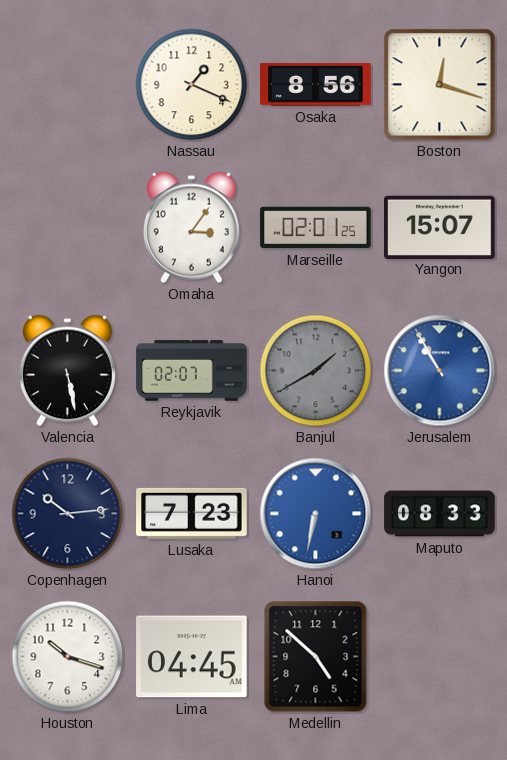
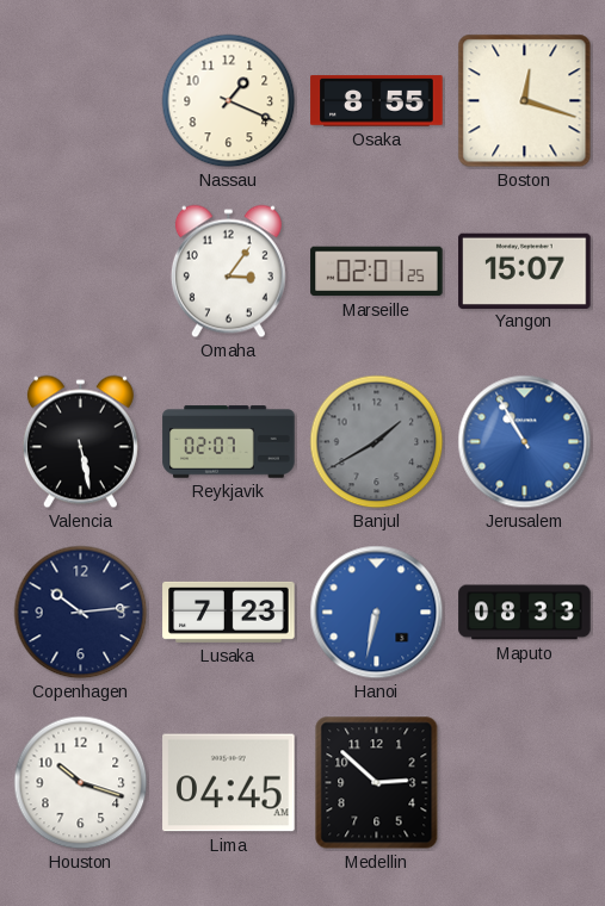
Osaka: 8:56 -> 8:55 (377, 101)
Medellin: 4:52 -> 2:52 (377, 783)
